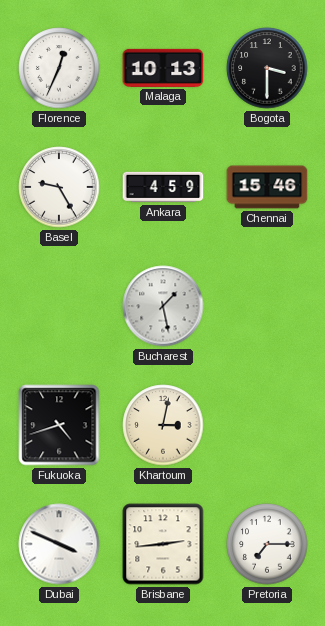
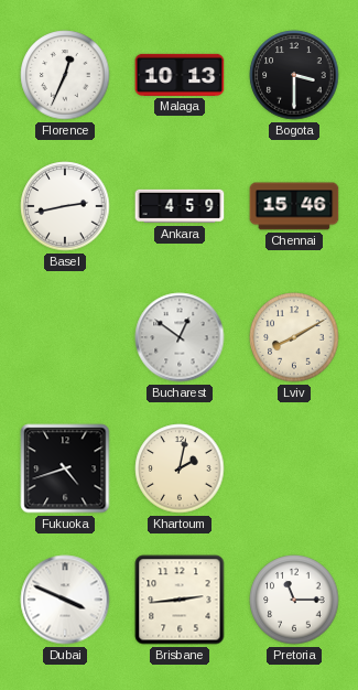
Basel: 9:25 -> 2:43 (65, 206)
Bucharest: 1:28 -> 12:51 (180, 337)
Lviv: none -> 8:10 (294, 337)
Khartoum: 3:02 -> 2:02 (180, 468)
Pretoria: 7:15 -> 11:15 (294, 600)
